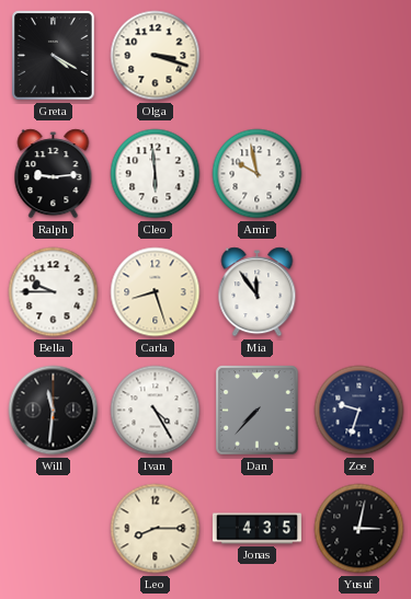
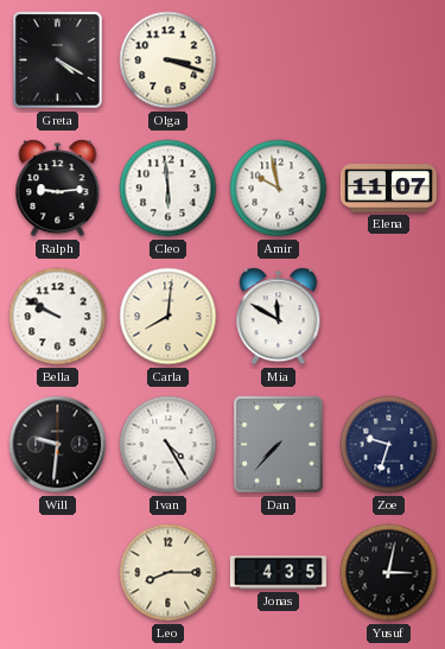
Elena: none -> 11:07 (388, 189)
Bella: 9:45 -> 9:50 (58, 317)
Carla: 8:27 -> 8:01 (169, 317)
Mia: 11:54 -> 11:50 (279, 317)
Will: 11:31 -> 9:31 (58, 445)
